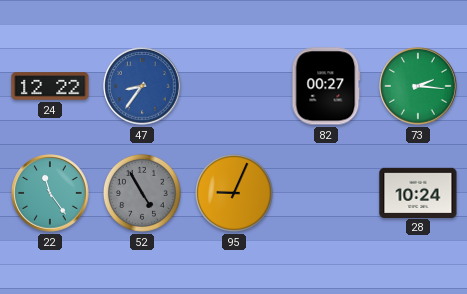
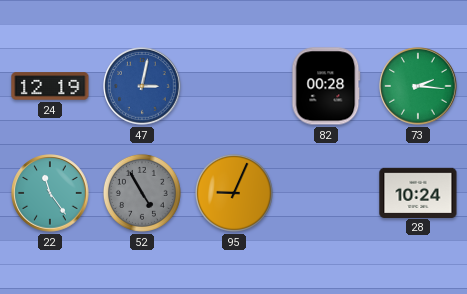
24: 12:22 -> 12:19 (50, 86)
47: 8:36 -> 3:02 (142, 86)
82: 00:27 -> 00:28 (326, 86)
